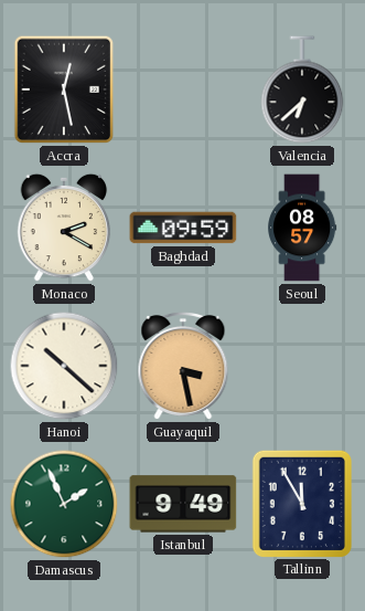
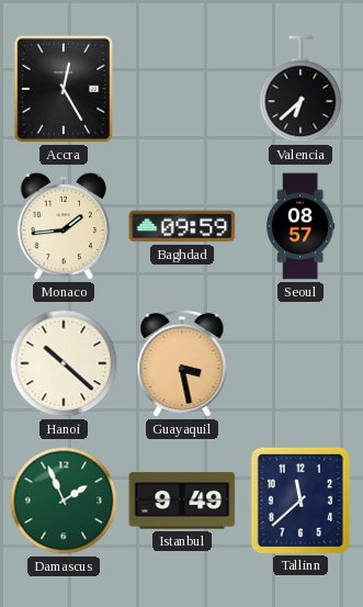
Accra: 12:28 -> 12:25 (64, 89)
Monaco: 2:20 -> 1:44 (64, 226)
Tallinn: 11:55 -> 11:38 (299, 499)
